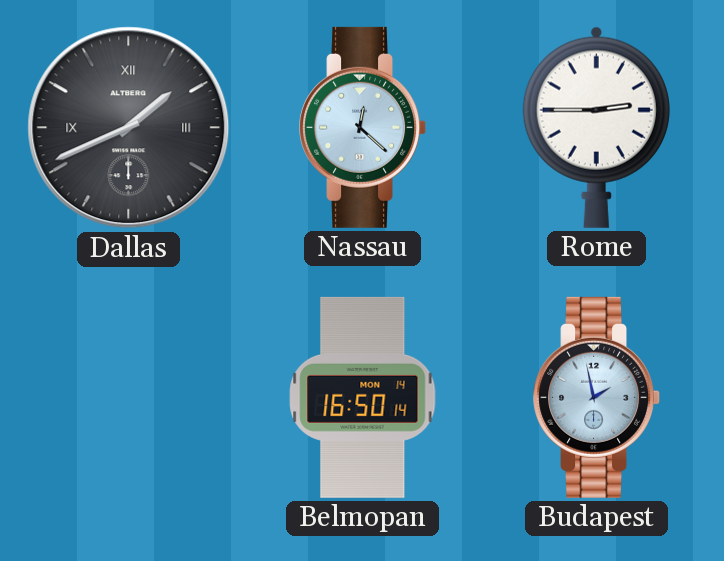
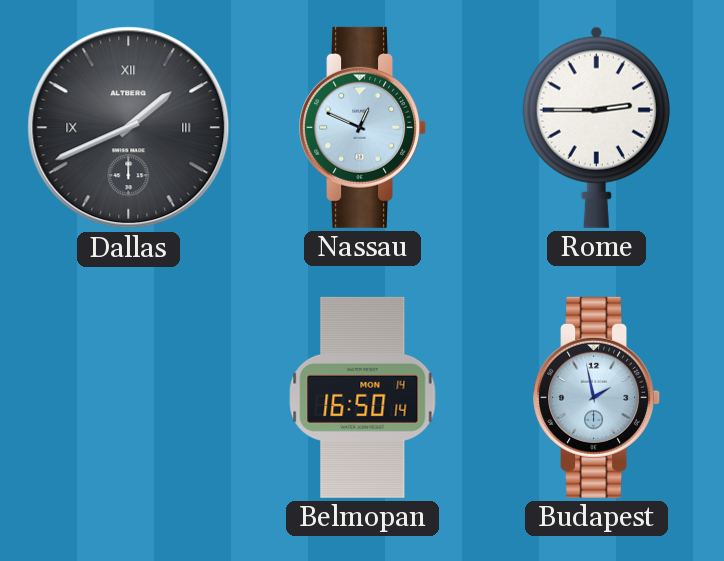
Nassau: 12:22 -> 12:49 (363, 127)
